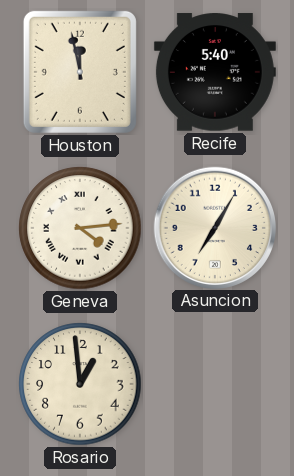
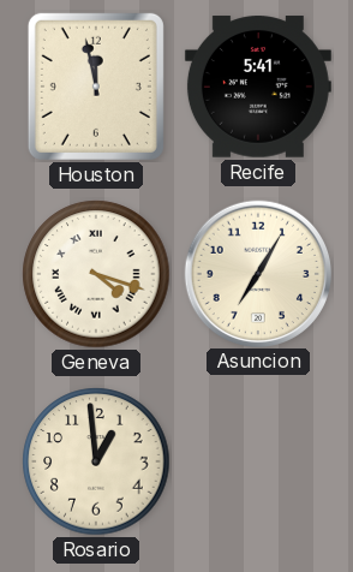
Recife: 5:40 -> 5:41 (258, 87)
Geneva: 4:14 -> 4:18 (96, 274)
